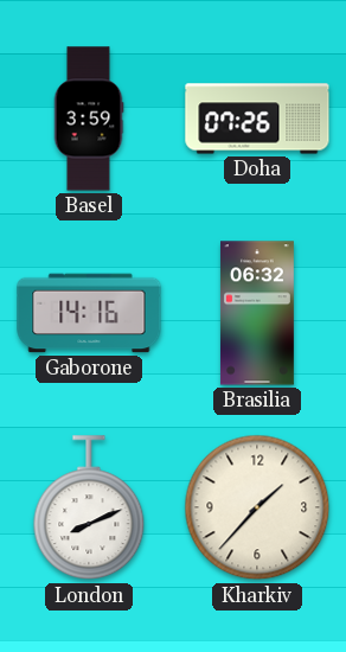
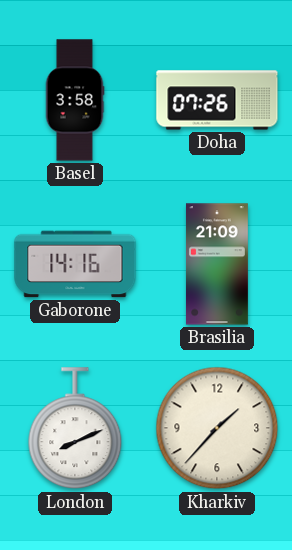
Basel: 3:59 -> 3:58 (75, 100)
Brasilia: 06:32 -> 21:09 (217, 264)
